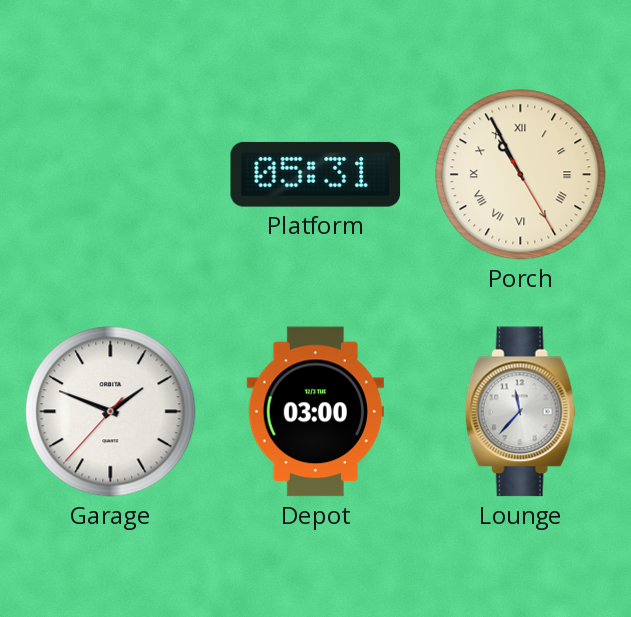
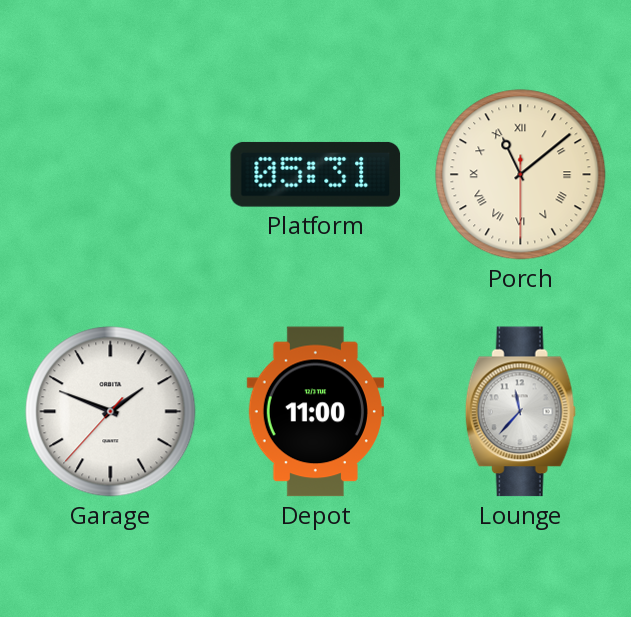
Porch: 10:55 -> 11:08 (521, 175)
Depot: 03:00 -> 11:00 (315, 412)
